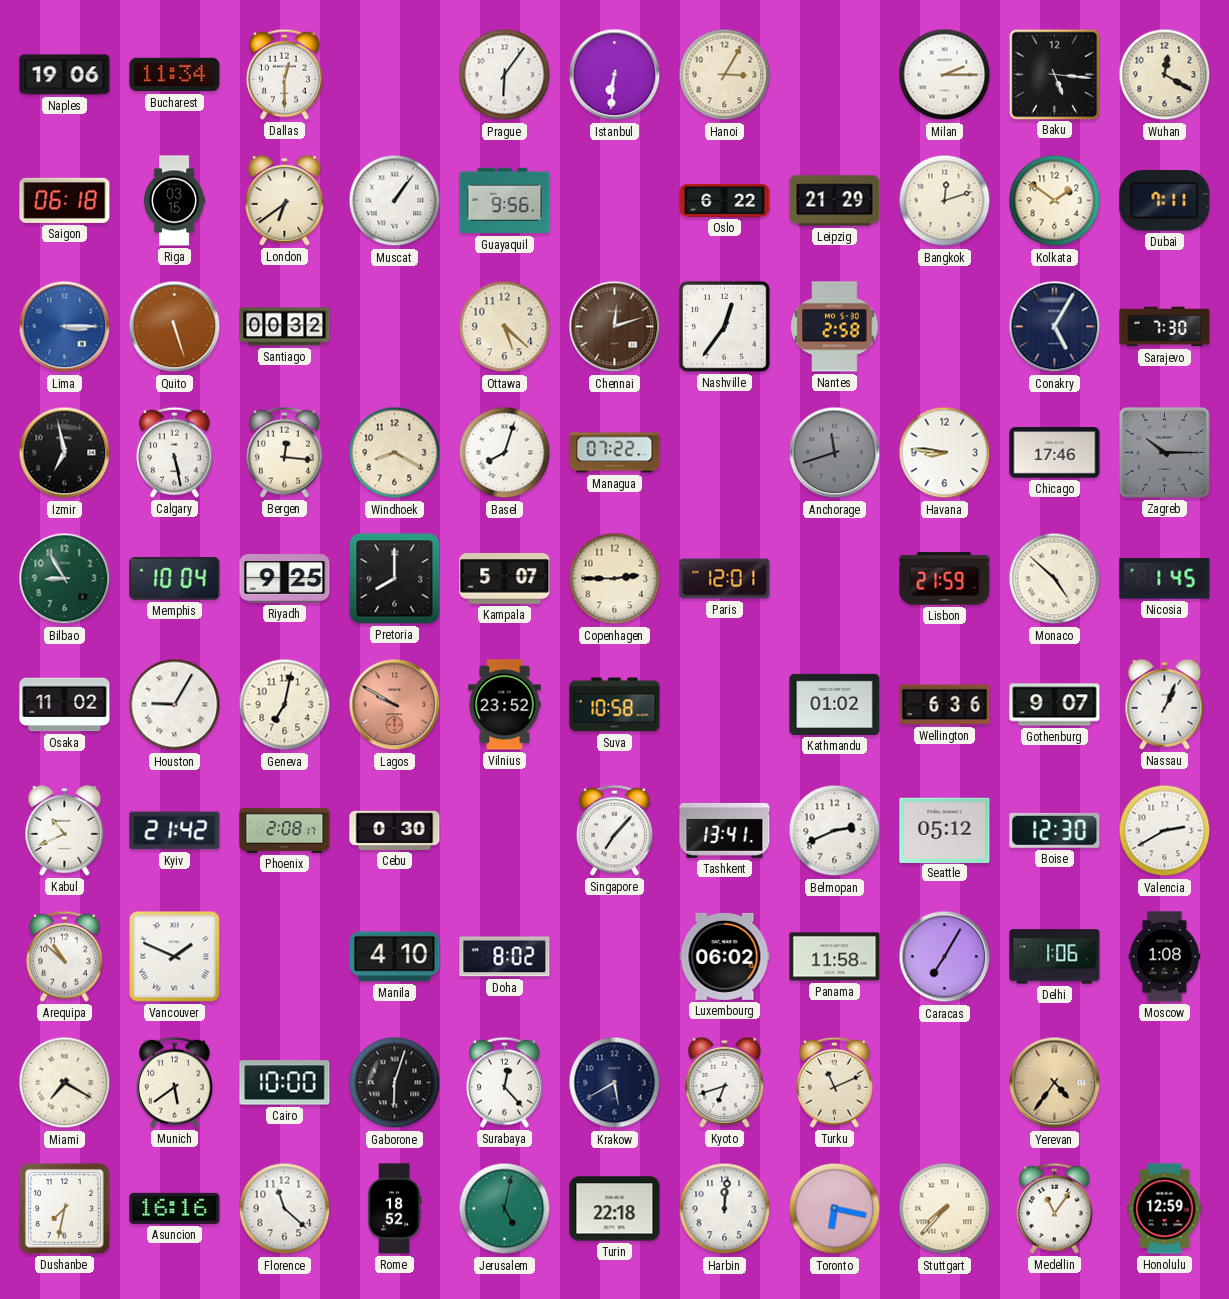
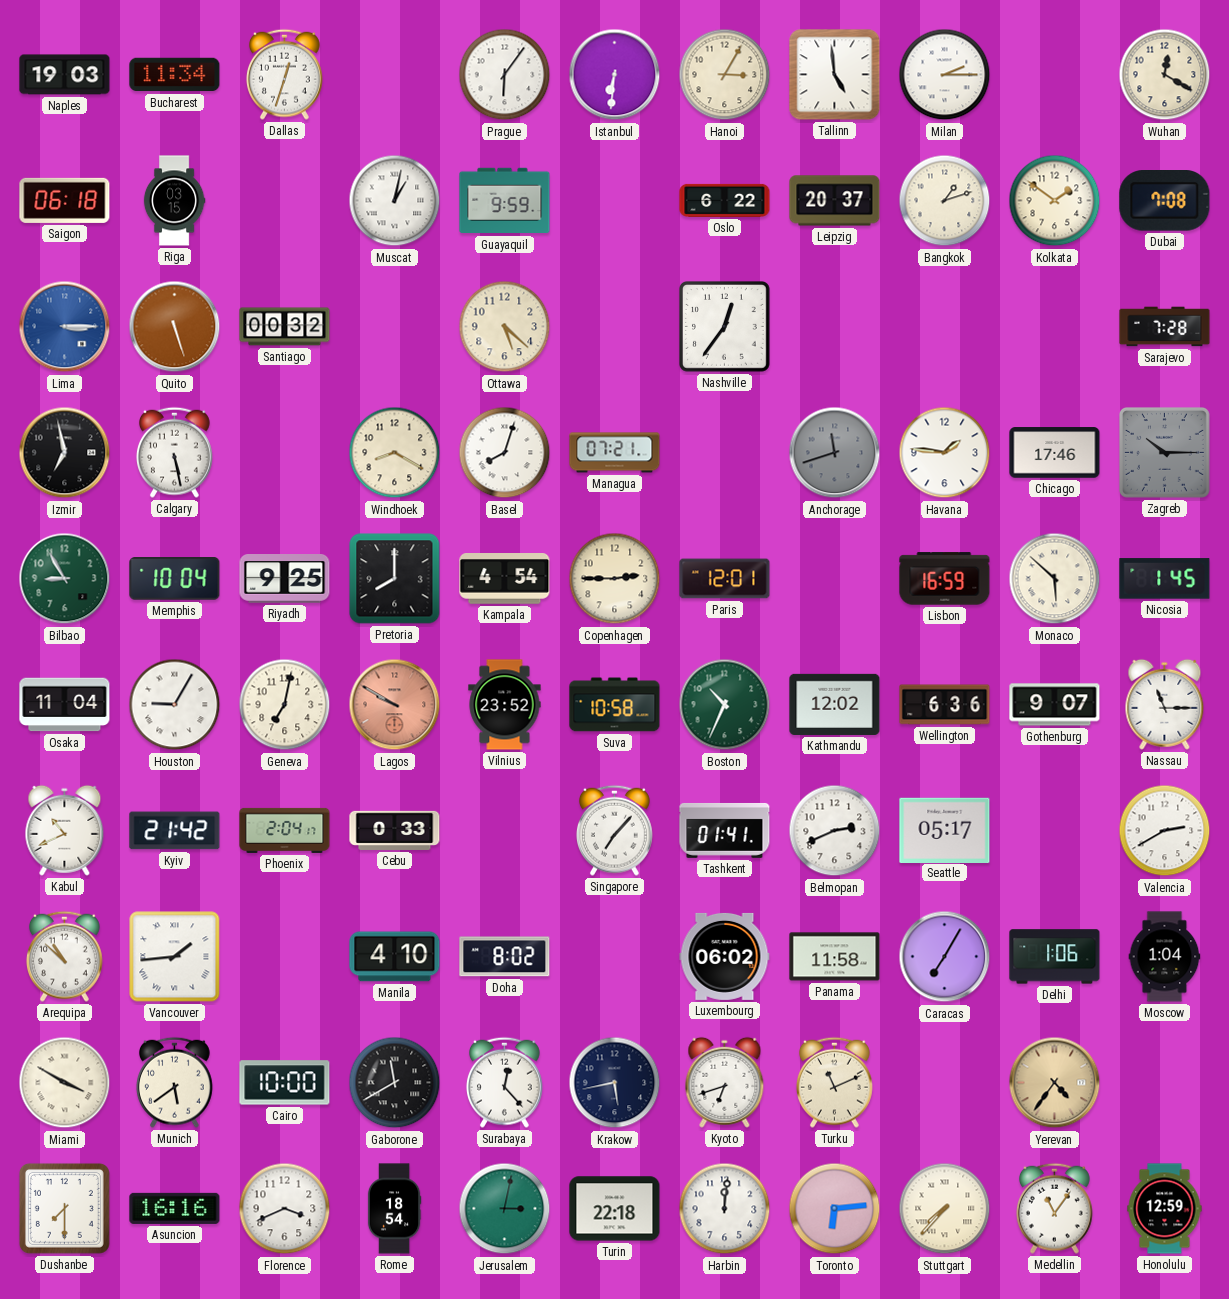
Naples: 19:06 -> 19:03 (65, 75)
Dallas: 12:30 -> 12:33 (285, 74)
Tallinn: none -> 4:59 (835, 75)
Baku: 5:16 -> none (1054, 74)
London: 6:39 -> none (285, 200)
Muscat: 1:06 -> 1:02 (395, 201)
Guayaquil: 9:56 -> 9:59 (505, 201)
Leipzig: 21:29 -> 20:37 (835, 201)
Bangkok: 12:12 -> 1:12 (945, 201)
Dubai: 7:11 -> 7:08 (1165, 201)
Chennai: 12:12 -> none (615, 327)
Nantes: 2:58 -> none (835, 327)
Conakry: 5:05 -> none (1055, 327)
Sarajevo: 7:30 -> 7:28 (1165, 327)
Bergen: 12:16 -> none (285, 452)
Managua: 07:22 -> 07:21 (615, 453)
Havana: 8:46 -> 1:46 (945, 453)
Kampala: 5:07 -> 4:54 (505, 579)
Lisbon: 21:59 -> 16:59 (945, 579)
Monaco: 4:52 -> 5:52 (1055, 579)
Osaka: 11:02 -> 11:04 (65, 705)
Boston: none -> 10:34 (725, 705)
Kathmandu: 01:02 -> 12:02 (835, 704)
Nassau: 1:04 -> 11:15 (1165, 704)
Phoenix: 2:08 -> 2:04 (285, 830)
Cebu: 0:30 -> 0:33 (395, 830)
Tashkent: 13:41 -> 01:41 (725, 831)
Seattle: 05:12 -> 05:17 (945, 830)
Boise: 12:30 -> none (1055, 830)
Vancouver: 1:49 -> 1:44 (175, 957)
Moscow: 1:08 -> 1:04 (1165, 957)
Miami: 7:20 -> 3:50 (65, 1083)
Gaborone: 6:03 -> 11:40 (395, 1083)
Krakow: 5:40 -> 5:43 (615, 1083)
Dushanbe: 7:32 -> 7:30 (64, 1208)
Florence: 11:22 -> 3:41 (285, 1209)
Rome: 18:52 -> 18:54 (394, 1209)
Jerusalem: 5:02 -> 3:02 (505, 1209)
Toronto: 6:17 -> 6:14 (835, 1209)
